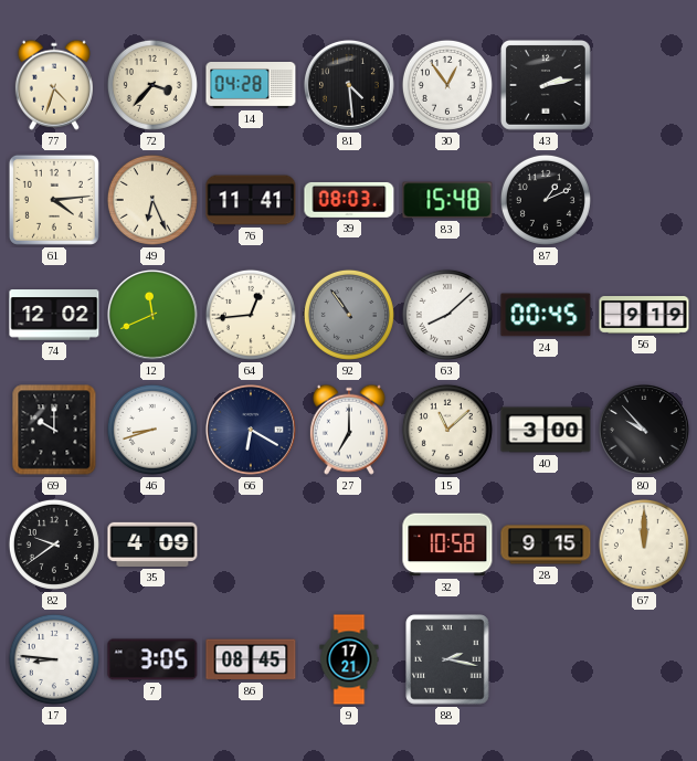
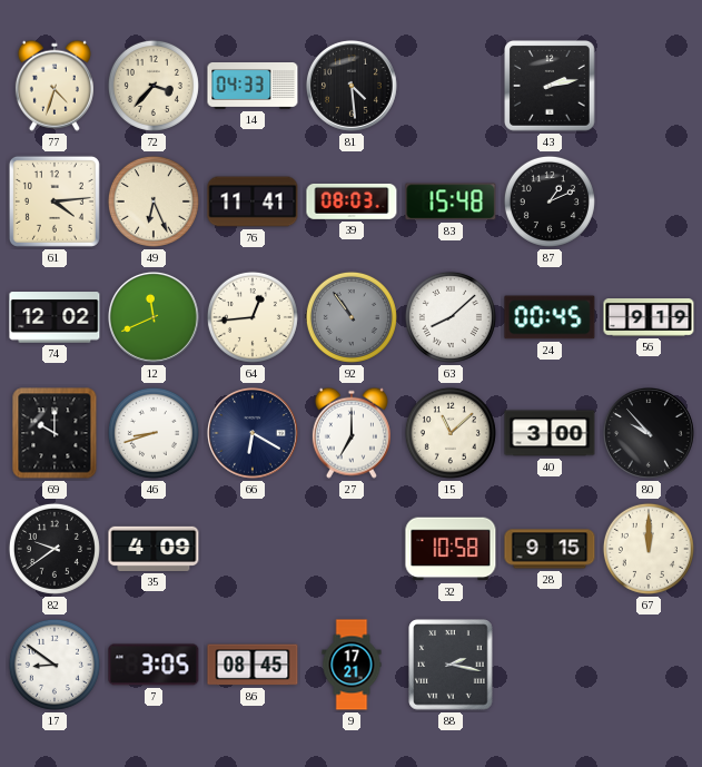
14: 04:28 -> 04:33 (253, 87)
30: 12:54 -> none (447, 85)
17: 8:46 -> 8:51 (55, 665)
